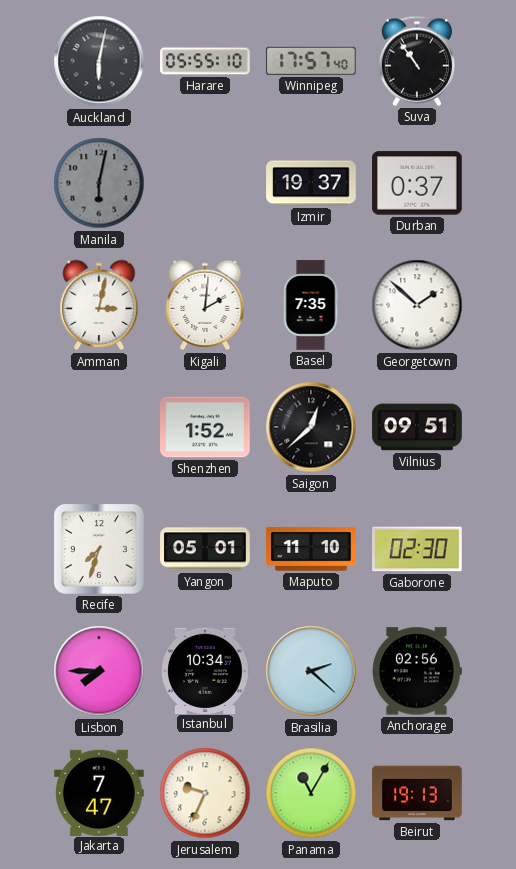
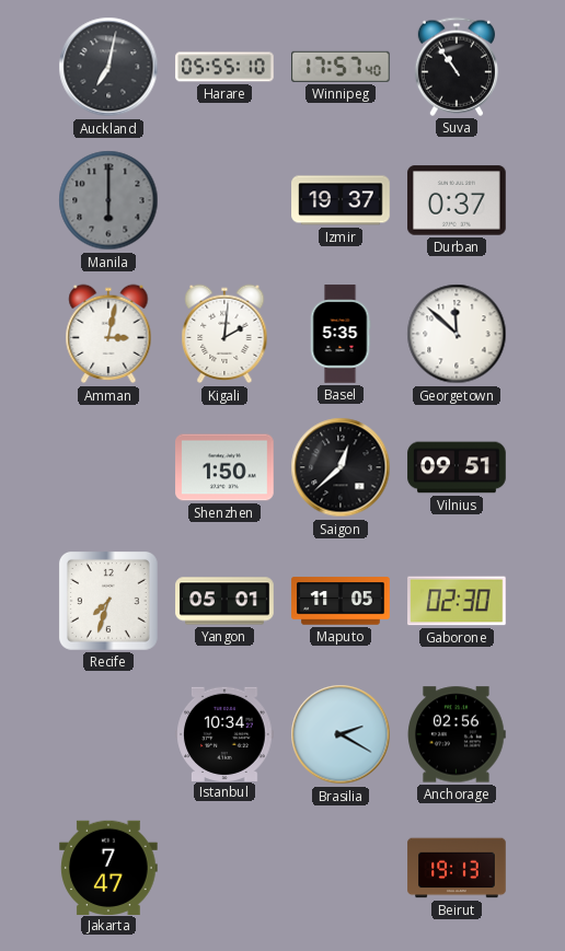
Auckland: 6:02 -> 7:02 (108, 67)
Manila: 6:02 -> 6:00 (108, 200)
Basel: 7:35 -> 5:35 (341, 334)
Georgetown: 1:52 -> 11:52 (457, 334)
Shenzhen: 1:52 -> 1:50 (224, 467)
Maputo: 11:10 -> 11:05 (341, 601)
Lisbon: 7:45 -> none (99, 671)
Brasilia: 2:22 -> 2:20 (341, 734)
Jerusalem: 9:34 -> none (205, 793)
Panama: 11:05 -> none (311, 793)
